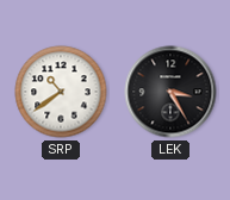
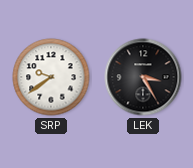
SRP: 10:39 -> 9:39 (51, 77)
